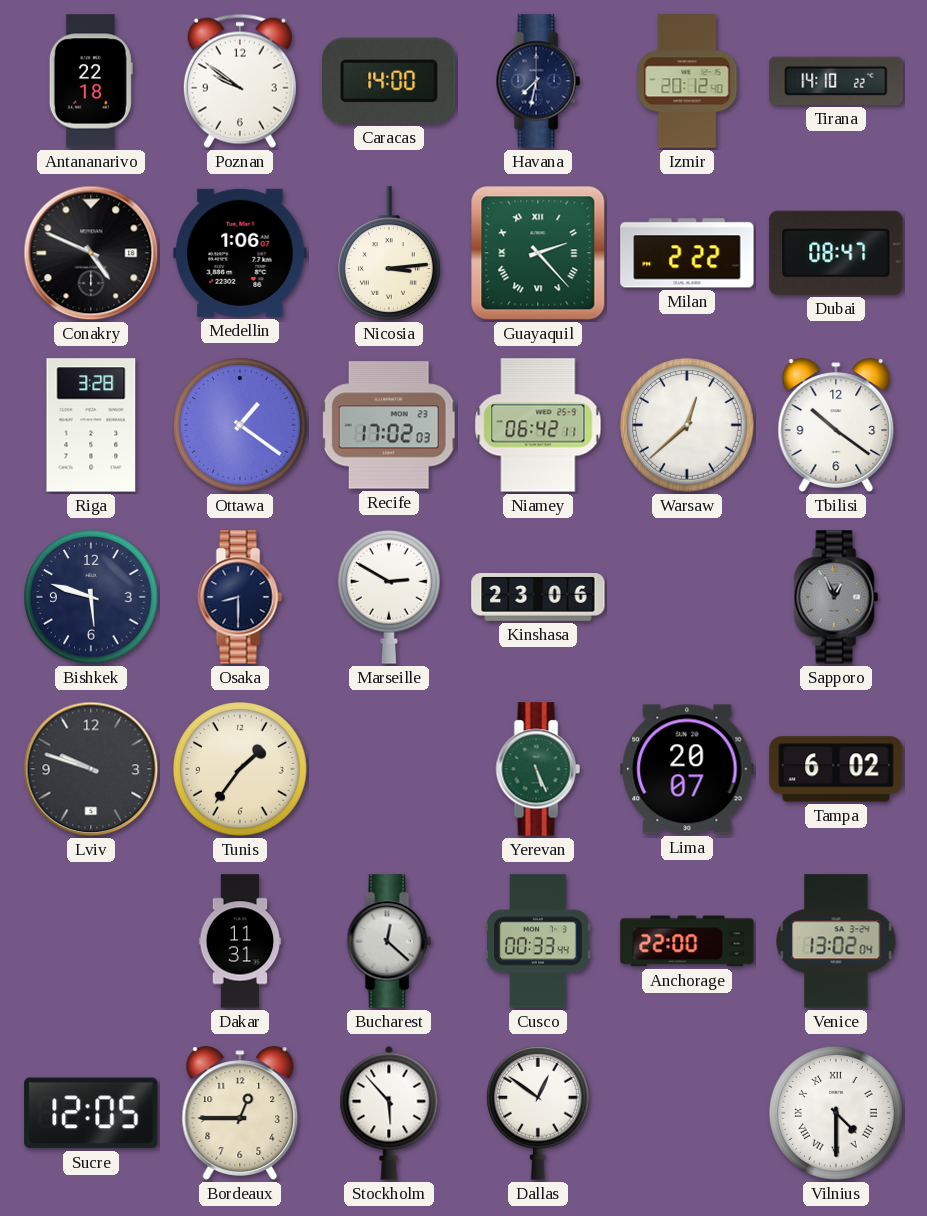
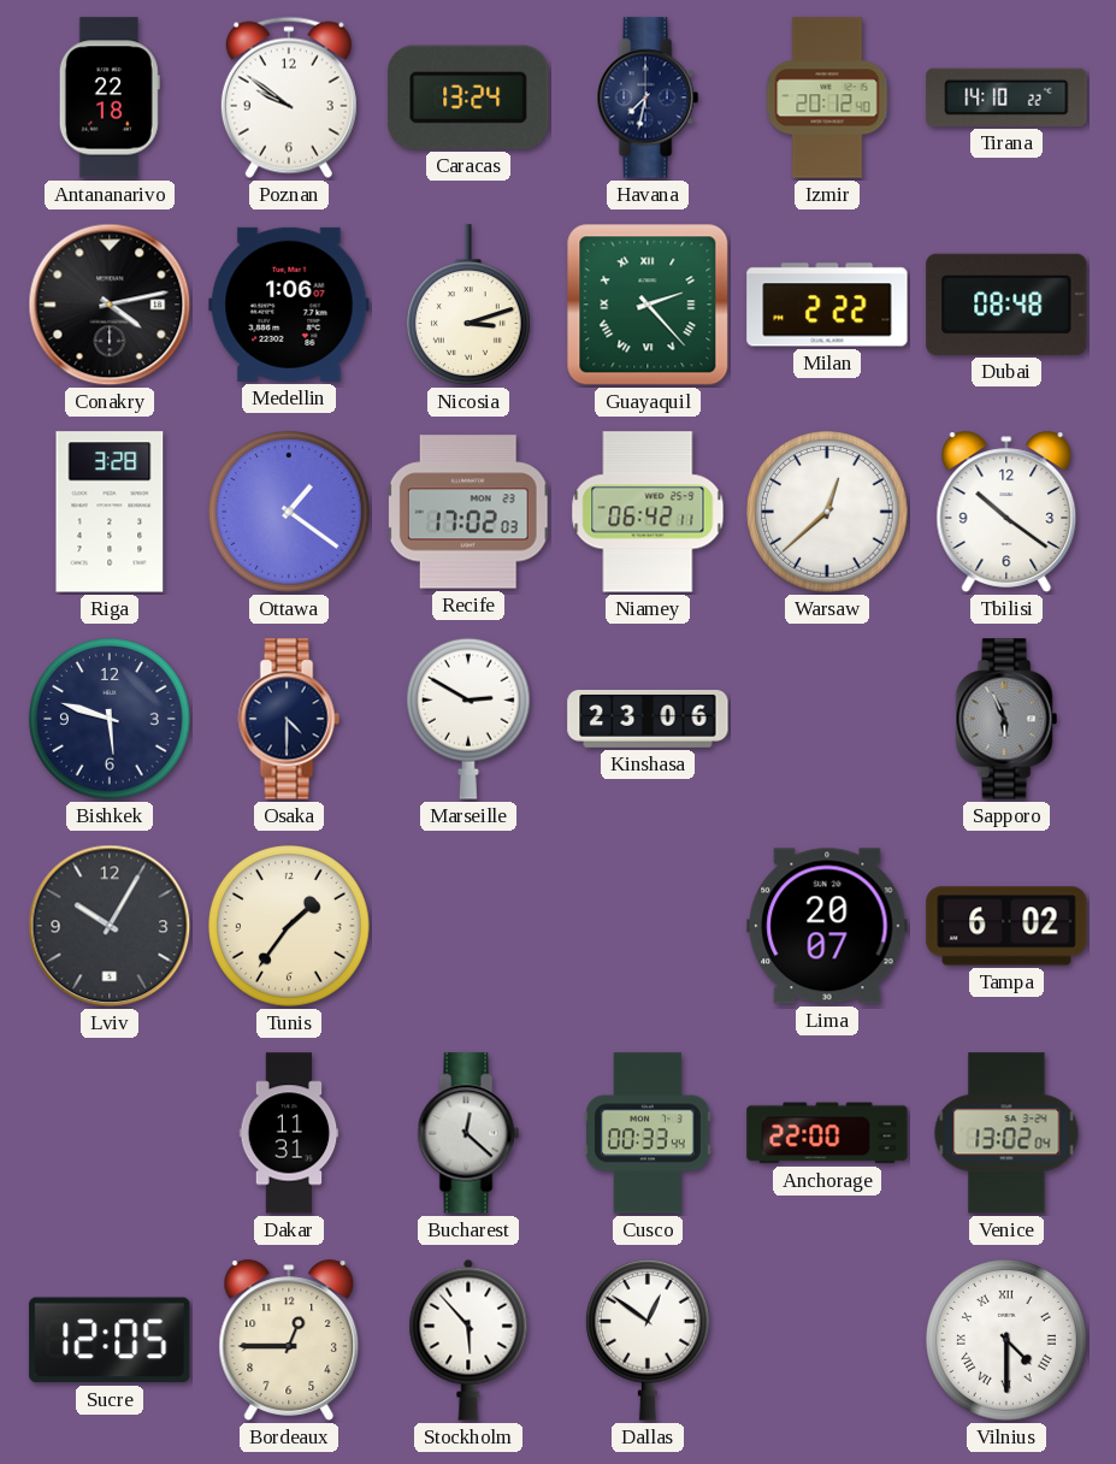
Caracas: 14:00 -> 13:24 (468, 98)
Conakry: 4:49 -> 4:13 (110, 305)
Nicosia: 3:14 -> 3:12 (468, 305)
Dubai: 08:47 -> 08:48 (1006, 305)
Osaka: 8:30 -> 4:30 (289, 719)
Sapporo: 12:56 -> 5:56 (1006, 719)
Lviv: 9:48 -> 10:05 (110, 926)
Yerevan: 5:26 -> none (538, 769)
